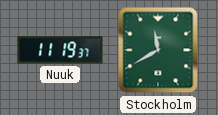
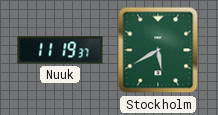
Stockholm: 11:40 -> 5:40 (158, 50)
